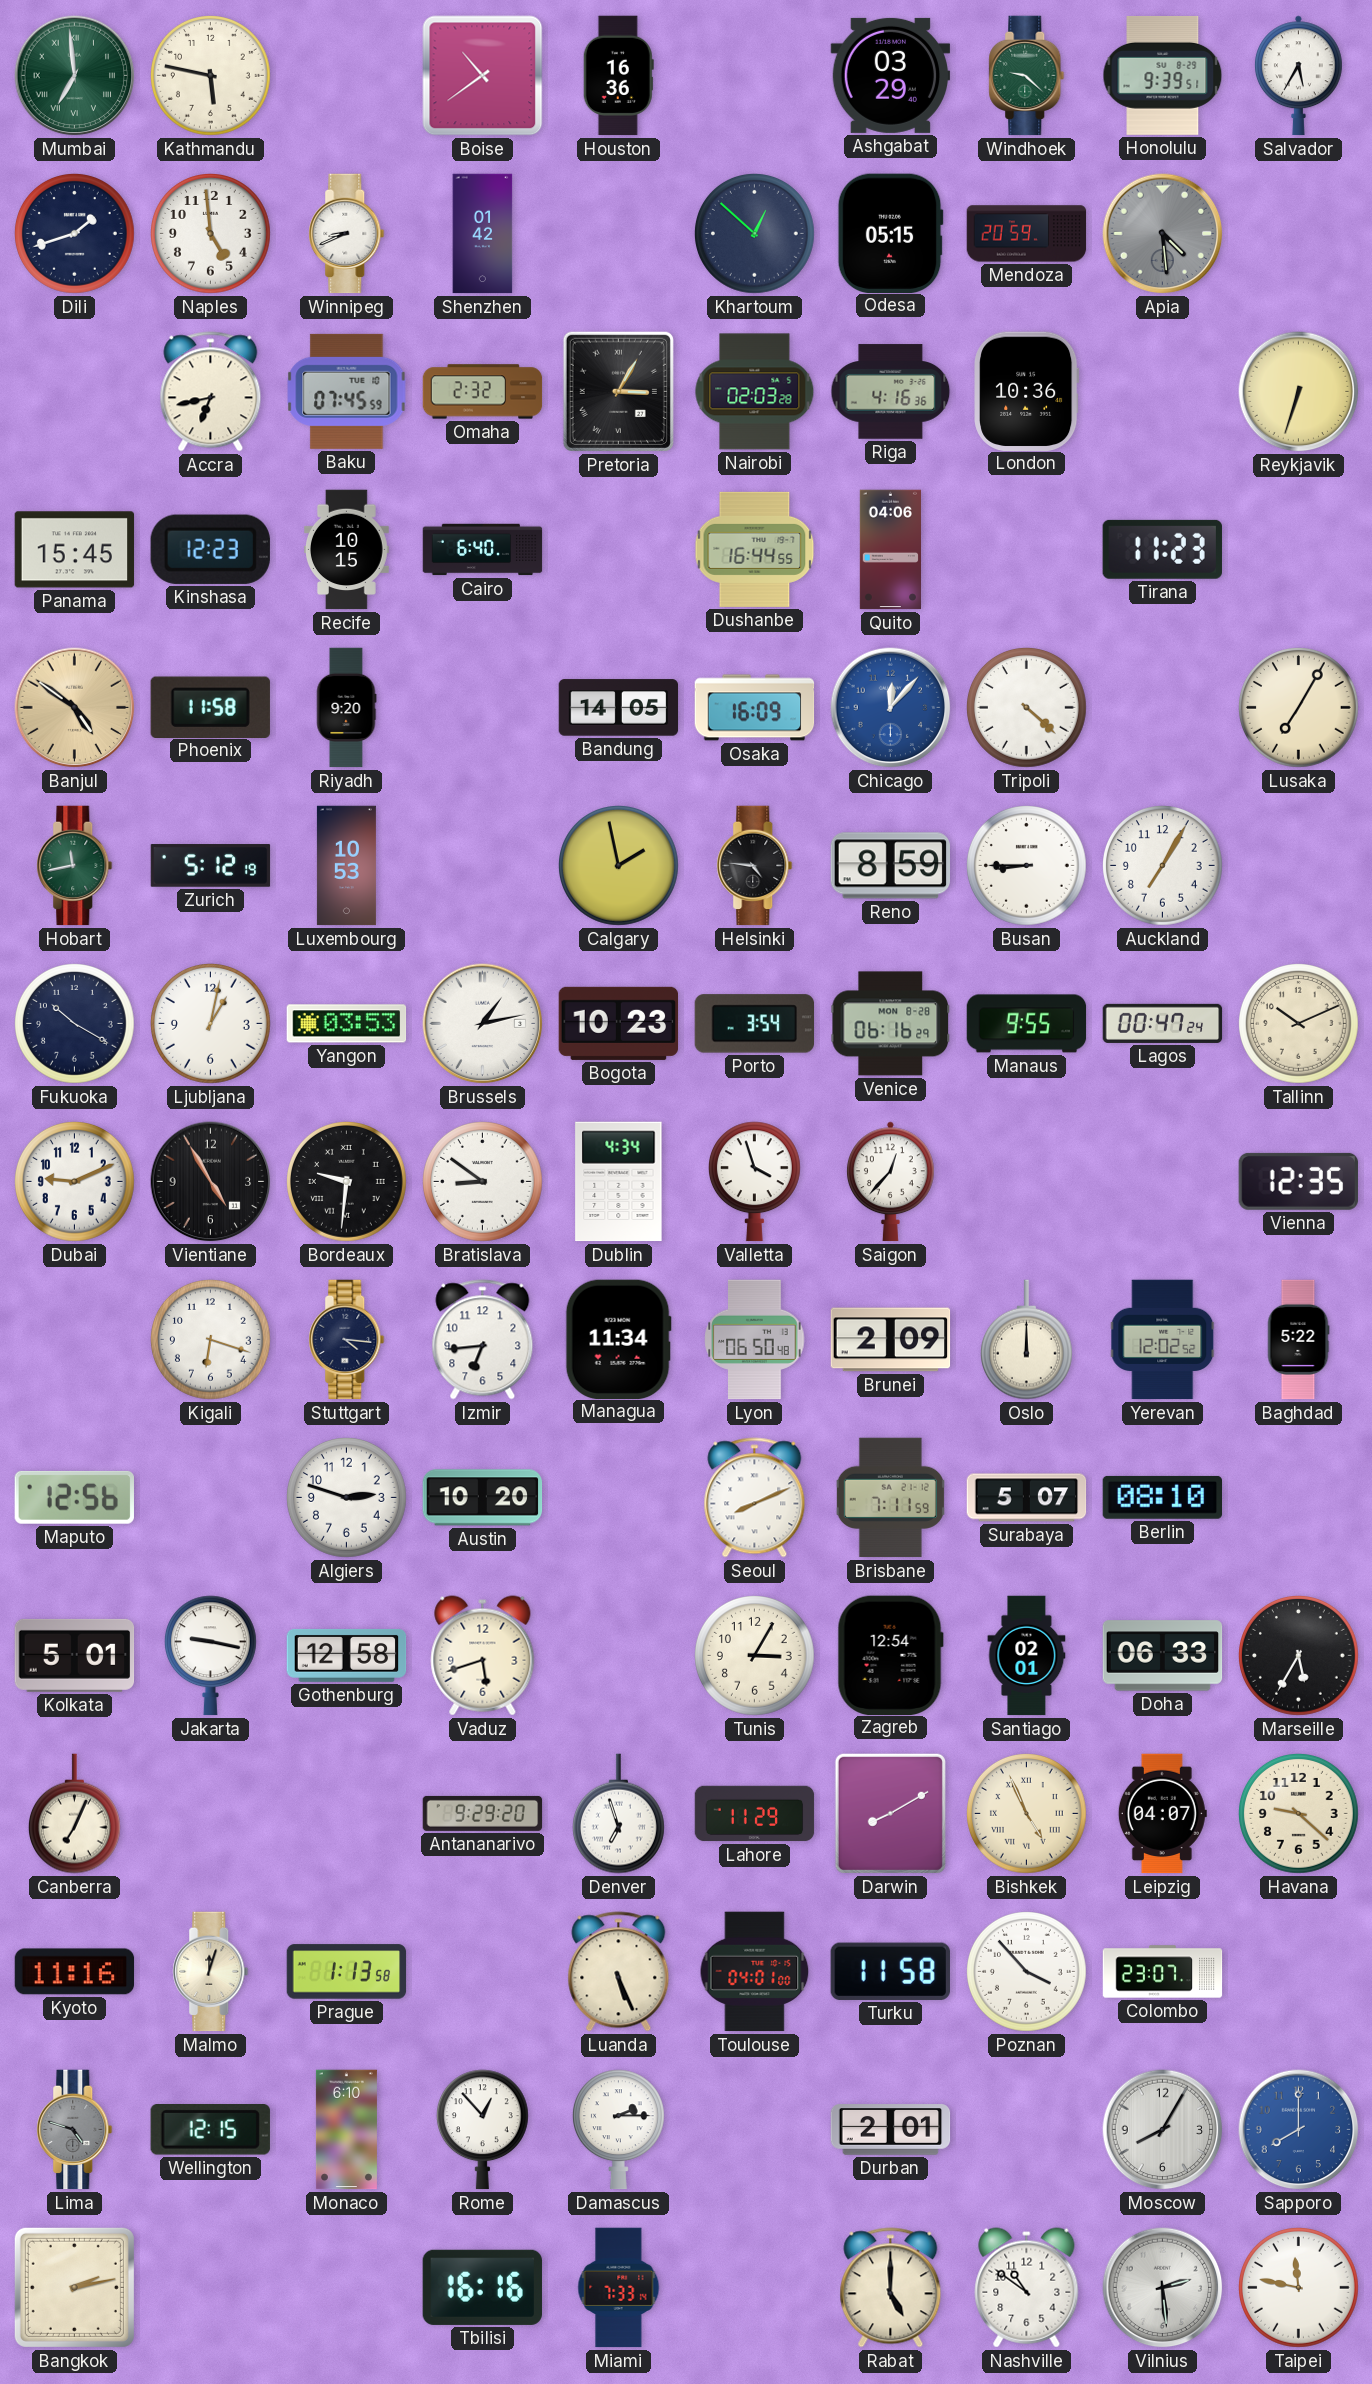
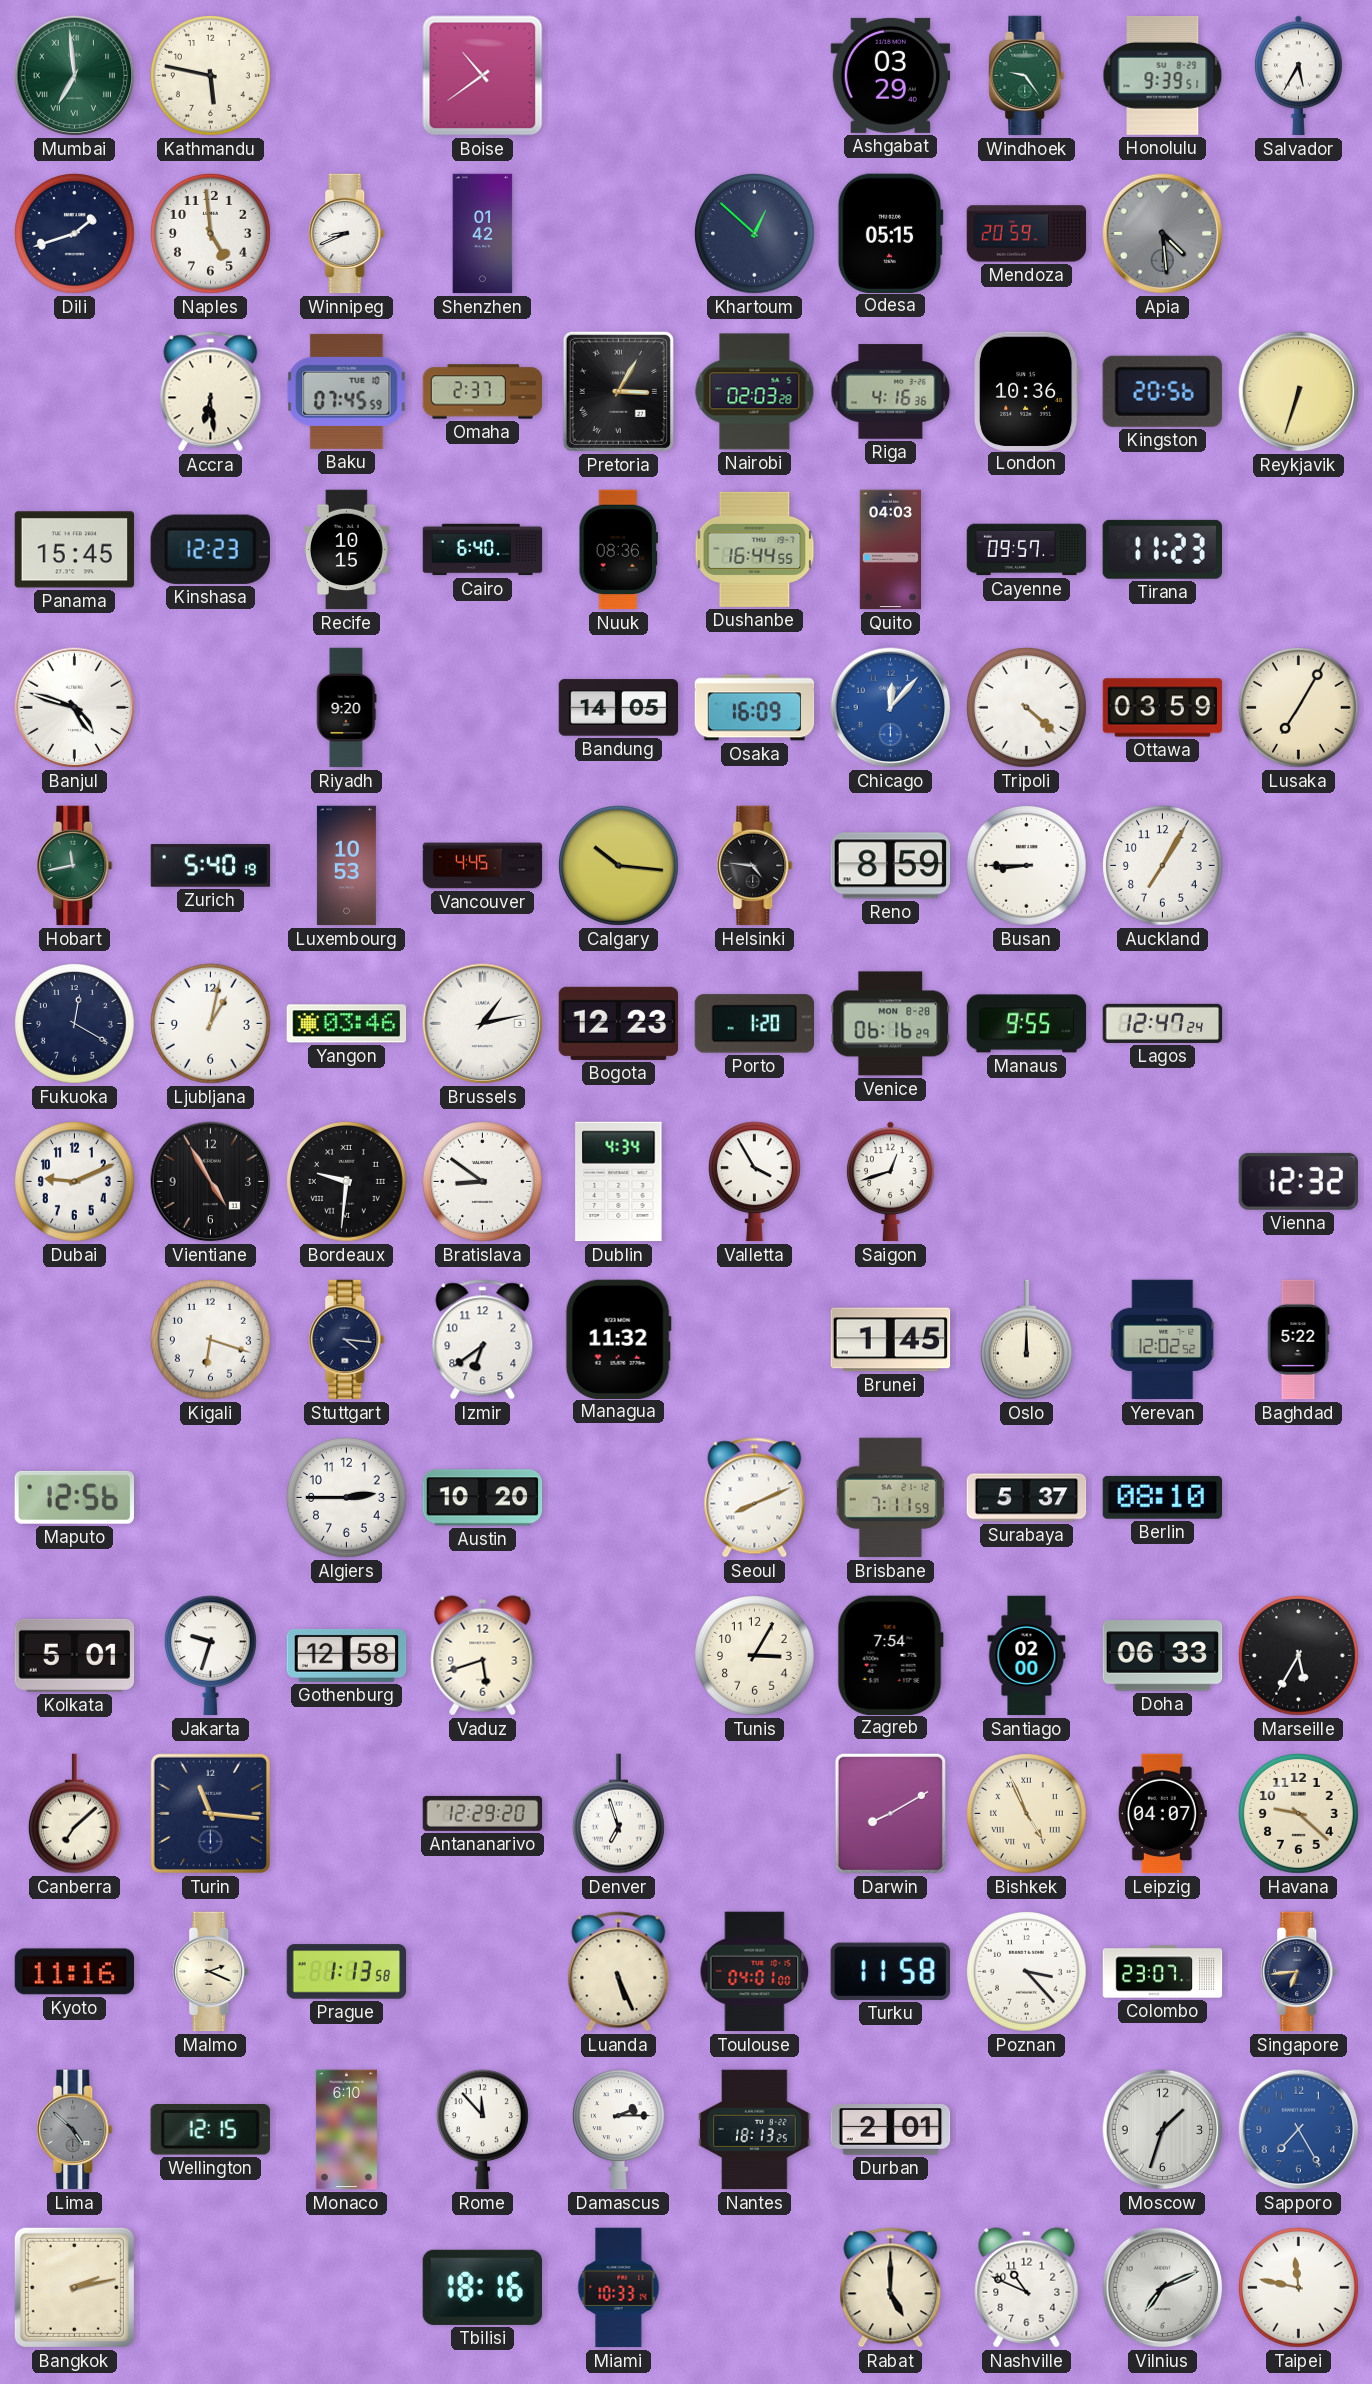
Houston: 16:36 -> none (618, 76)
Windhoek: 9:22 -> 9:24 (1027, 76)
Accra: 6:43 -> 6:29 (211, 392)
Omaha: 2:32 -> 2:37 (483, 392)
Kingston: none -> 20:56 (1162, 391)
Nuuk: none -> 08:36 (618, 550)
Quito: 04:06 -> 04:03 (890, 550)
Cayenne: none -> 09:57 (1027, 550)
Banjul: 4:51 -> 4:48 (75, 708)
Banjul dial: champagne -> white (75, 708)
Phoenix: 11:58 -> none (210, 707)
Ottawa: none -> 03:59 (1163, 708)
Zurich: 5:12 -> 5:40 (211, 866)
Vancouver: none -> 4:45 (483, 866)
Calgary: 1:58 -> 10:16 (619, 866)
Fukuoka: 10:20 -> 12:20 (75, 1024)
Yangon: 03:53 -> 03:46 (347, 1024)
Bogota: 10:23 -> 12:23 (619, 1023)
Porto: 3:54 -> 1:20 (755, 1024)
Lagos: 00:47 -> 12:47 (1163, 1023)
Tallinn: 10:11 -> none (1299, 1024)
Valletta: 3:57 -> 3:55 (754, 1182)
Saigon: 12:37 -> 12:42 (890, 1182)
Vienna: 12:35 -> 12:32 (1298, 1181)
Izmir: 6:44 -> 6:39 (483, 1340)
Managua: 11:34 -> 11:32 (618, 1339)
Lyon: 06:50 -> none (755, 1340)
Brunei: 2:09 -> 1:45 (891, 1340)
Algiers: 2:48 -> 2:45 (347, 1498)
Surabaya: 5:07 -> 5:37 (1027, 1498)
Jakarta: 9:17 -> 9:33 (210, 1656)
Zagreb: 12:54 -> 7:54 (890, 1655)
Santiago: 02:01 -> 02:00 (1027, 1656)
Canberra: 7:04 -> 7:08 (74, 1814)
Turin: none -> 11:16 (210, 1813)
Antananarivo: 9:29 -> 12:29 (483, 1813)
Lahore: 11:29 -> none (755, 1814)
Malmo: 12:03 -> 2:19 (211, 1972)
Poznan: 3:53 -> 3:23 (1027, 1972)
Singapore: none -> 6:44 (1299, 1972)
Lima: 4:48 -> 4:52 (75, 2130)
Rome: 12:53 -> 11:53 (482, 2130)
Nantes: none -> 18:13 (755, 2130)
Moscow: 8:05 -> 1:33 (1163, 2130)
Sapporo: 8:00 -> 7:25 (1299, 2130)
Tbilisi: 16:16 -> 18:16 (482, 2287)
Miami: 7:33 -> 10:33 (619, 2288)
Nashville: 10:51 -> 10:49 (1027, 2288)
Vilnius: 2:29 -> 7:11 (1163, 2288)
